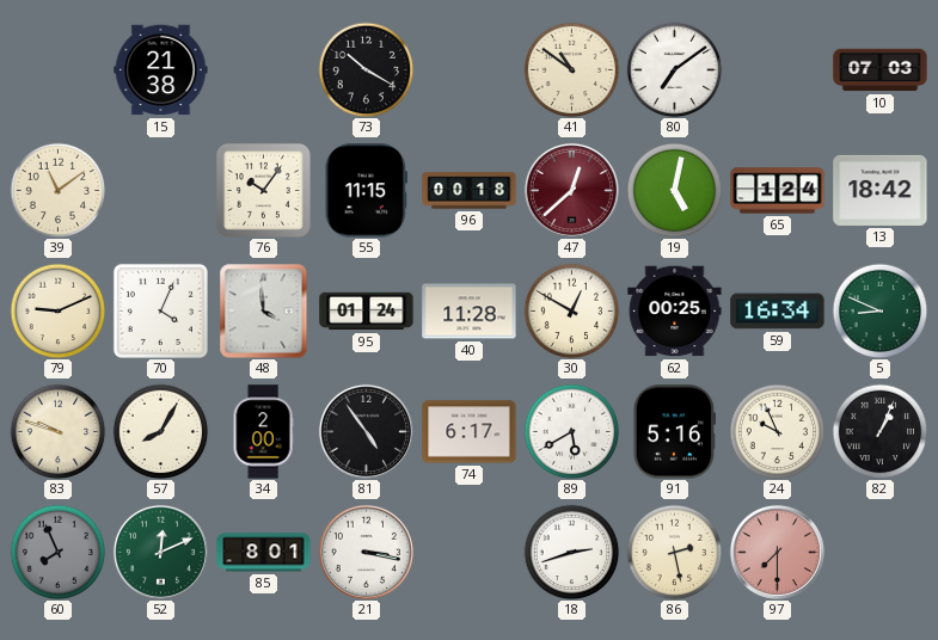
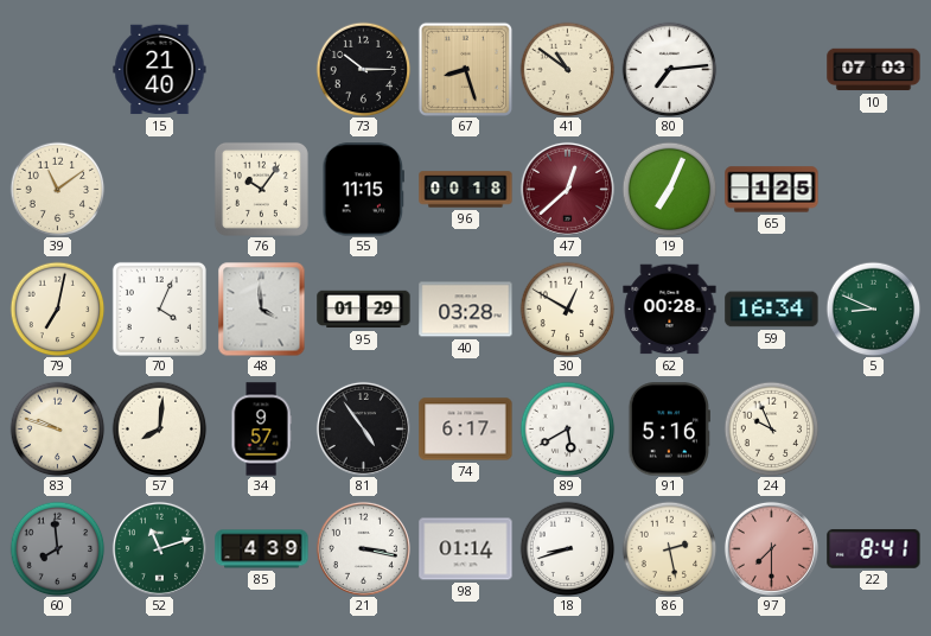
15: 21:38 -> 21:40 (160, 70)
73: 10:20 -> 10:15 (363, 69)
67: none -> 8:27 (465, 69)
80: 7:09 -> 7:14 (669, 69)
19: 5:02 -> 7:04 (669, 189)
65: 1:24 -> 1:25 (772, 190)
13: 18:42 -> none (881, 190)
79: 9:11 -> 7:02 (57, 309)
95: 01:24 -> 01:29 (364, 310)
40: 11:28 -> 03:28 (466, 310)
62: 00:25 -> 00:28 (670, 310)
57: 8:05 -> 8:01 (159, 428)
34: 2:00 -> 9:57 (261, 430)
82: 1:04 -> none (879, 431)
60: 7:56 -> 7:59 (57, 548)
52: 12:11 -> 11:12 (159, 548)
85: 8:01 -> 4:39 (262, 549)
98: none -> 01:14 (466, 549)
18: 2:42 -> 8:42 (567, 548)
22: none -> 8:41 (874, 548)
